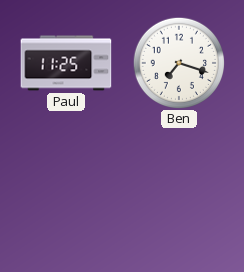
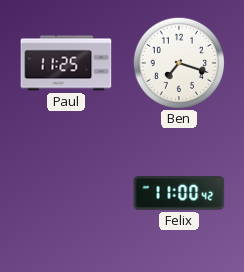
Felix: none -> 11:00 (179, 193)
